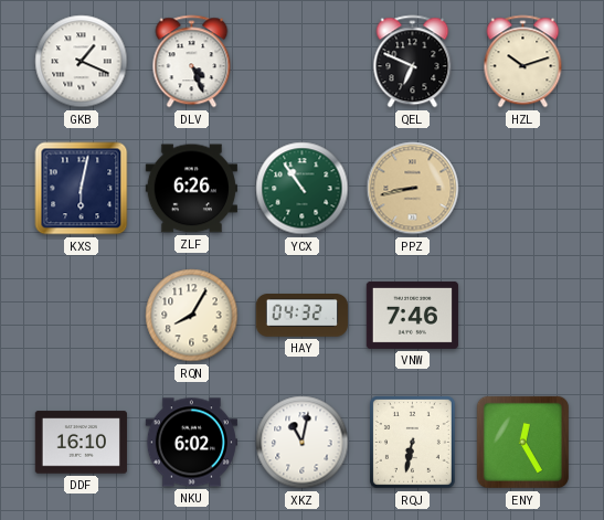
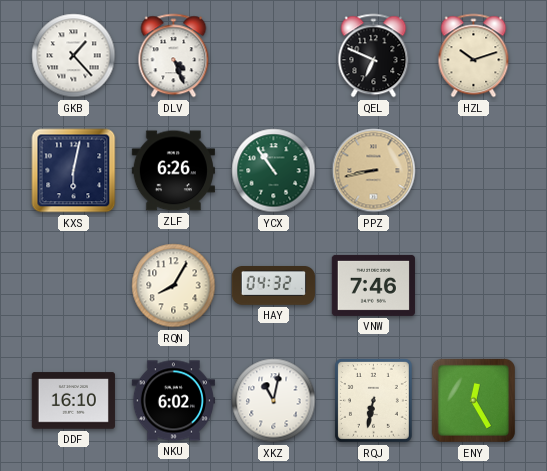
GKB: 1:19 -> 1:23 (74, 56)
